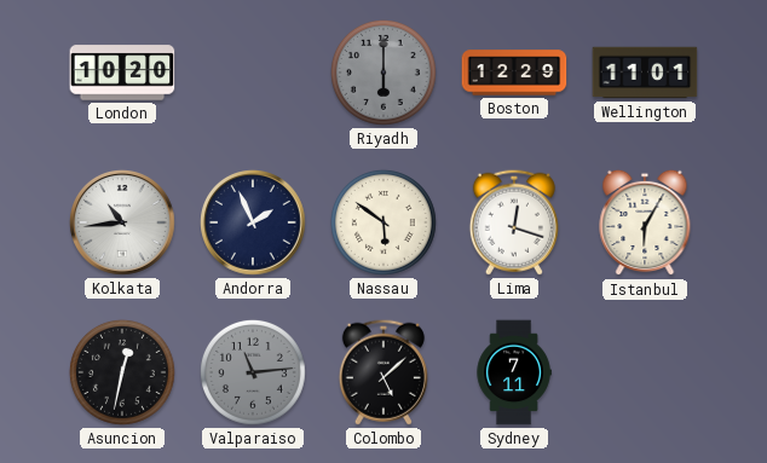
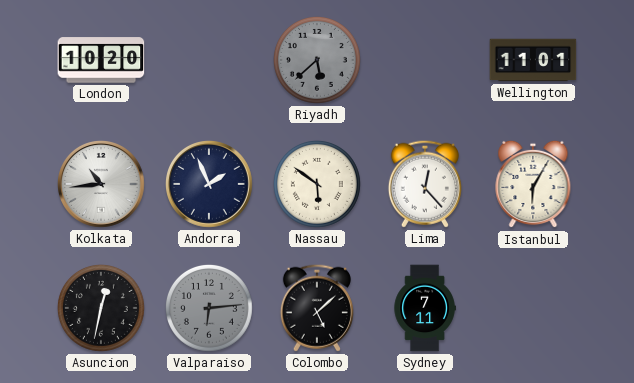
Riyadh: 6:00 -> 5:38 (317, 60)
Boston: 12:29 -> none (514, 73)
Lima: 12:18 -> 12:23 (425, 184)
Valparaiso: 11:14 -> 6:14 (209, 308)
